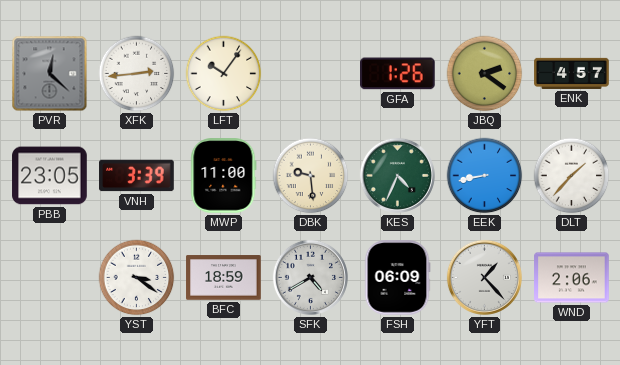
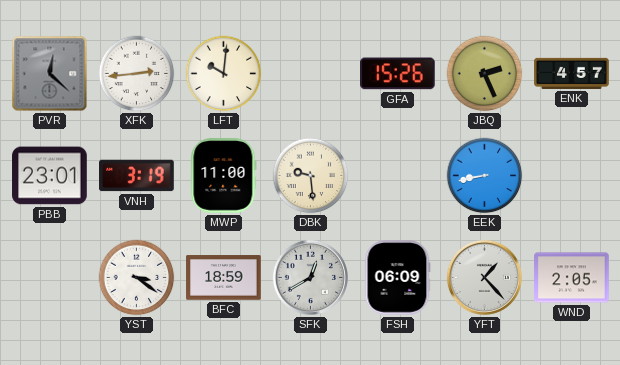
LFT: 10:06 -> 10:01 (224, 74)
GFA: 1:26 -> 15:26 (398, 74)
JBQ: 2:21 -> 2:26 (485, 74)
PBB: 23:05 -> 23:01 (50, 176)
VNH: 3:39 -> 3:19 (137, 176)
KES: 4:34 -> none (397, 175)
DLT: 1:37 -> none (572, 176)
SFK: 4:40 -> 12:40 (310, 277)
WND: 2:06 -> 2:05 (572, 278)
